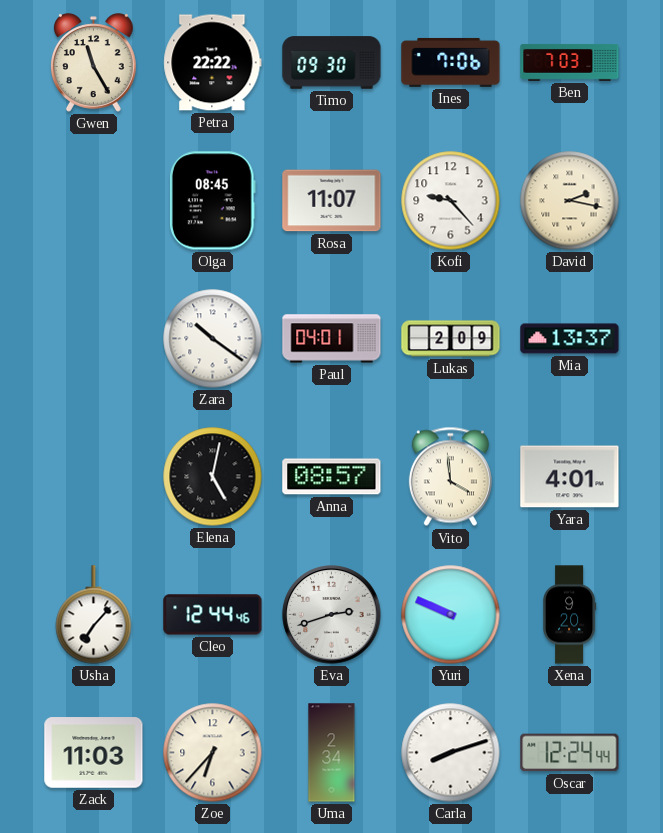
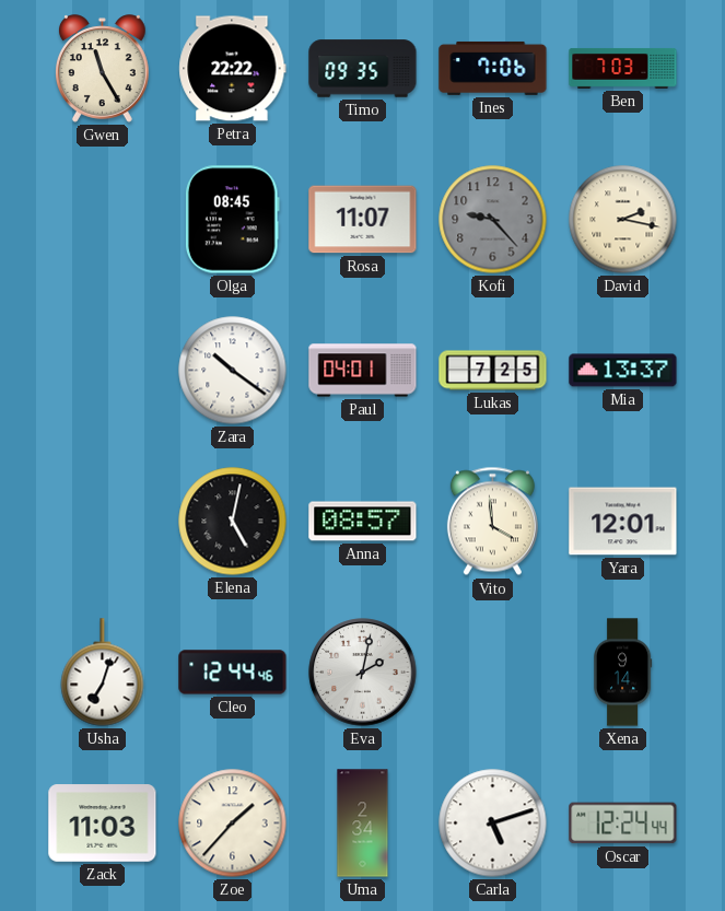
Timo: 09:30 -> 09:35 (363, 69)
Kofi dial: white -> grey (493, 220)
Lukas: 2:09 -> 7:25 (493, 371)
Yara: 4:01 -> 12:01 (623, 522)
Usha: 7:07 -> 7:03 (103, 673)
Eva: 2:42 -> 2:02 (363, 673)
Yuri: 9:49 -> none (451, 615)
Xena: 9:20 -> 9:14 (623, 673)
Zoe: 6:37 -> 1:37 (233, 824)
Carla: 8:12 -> 5:12 (493, 824)
